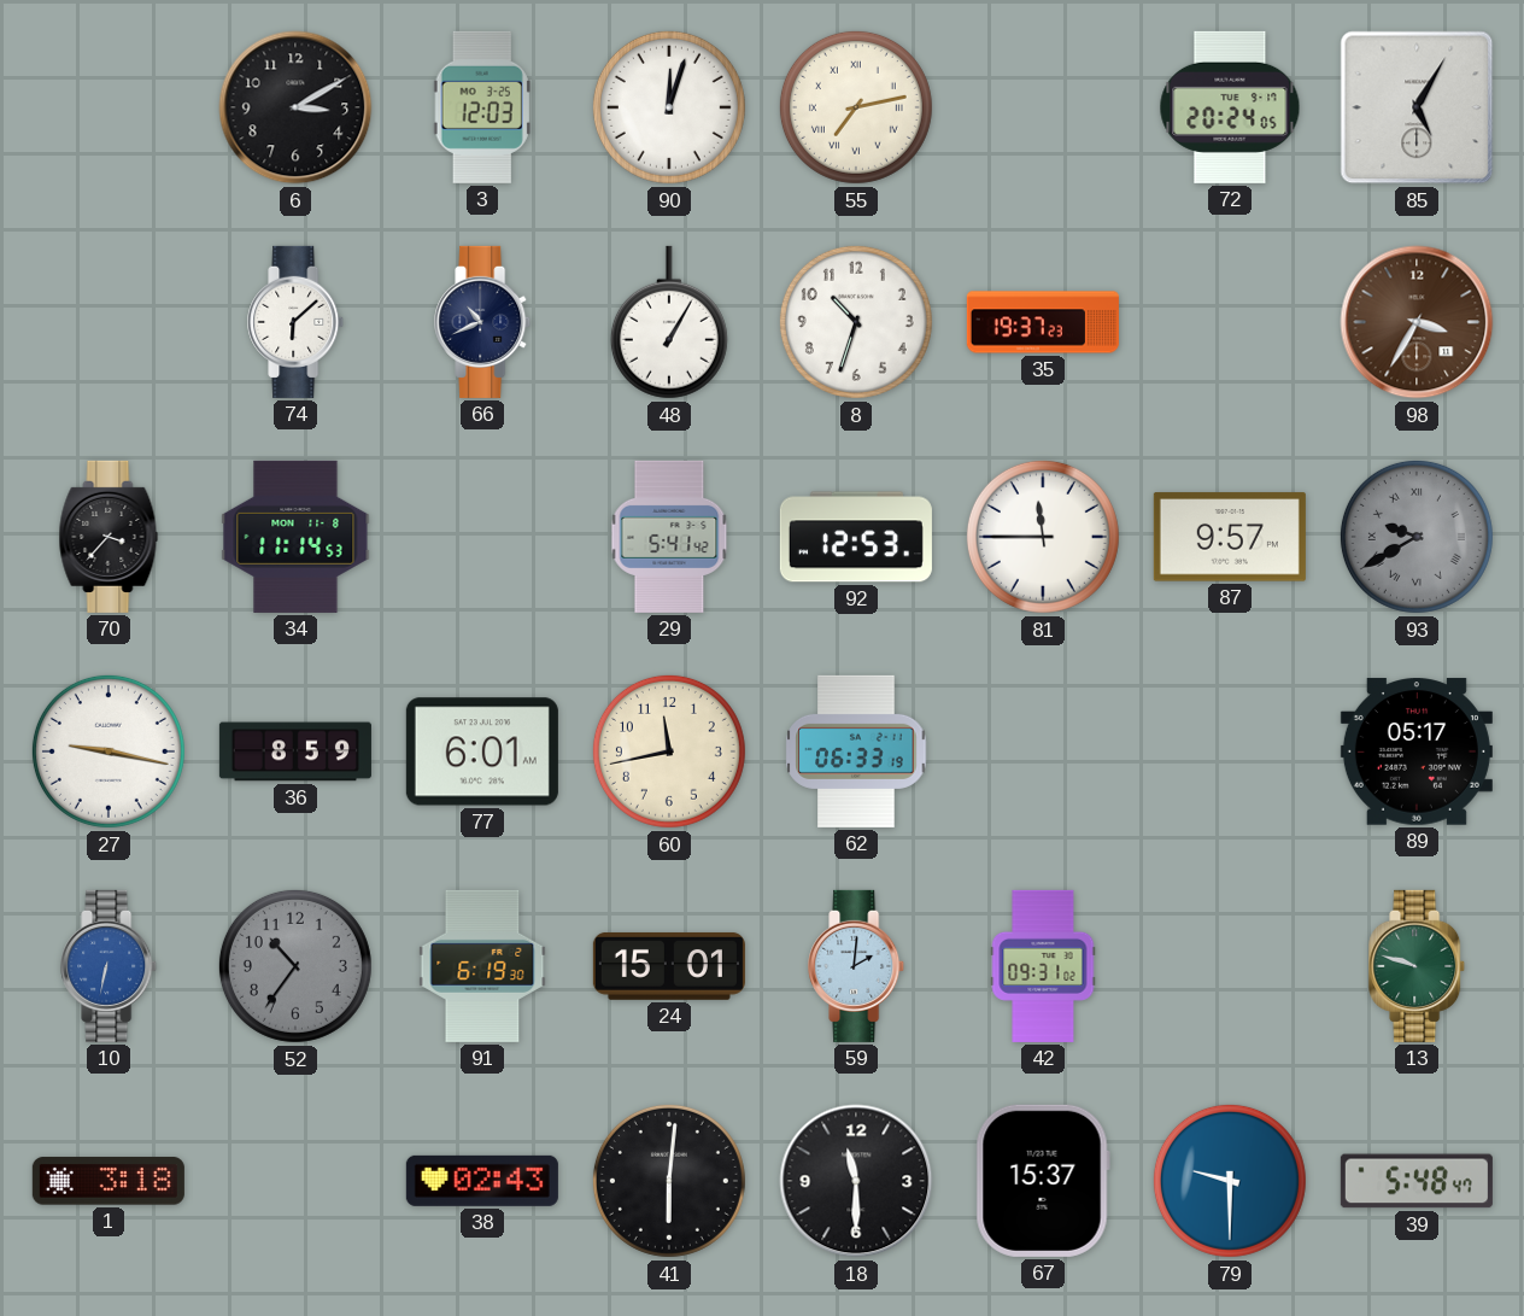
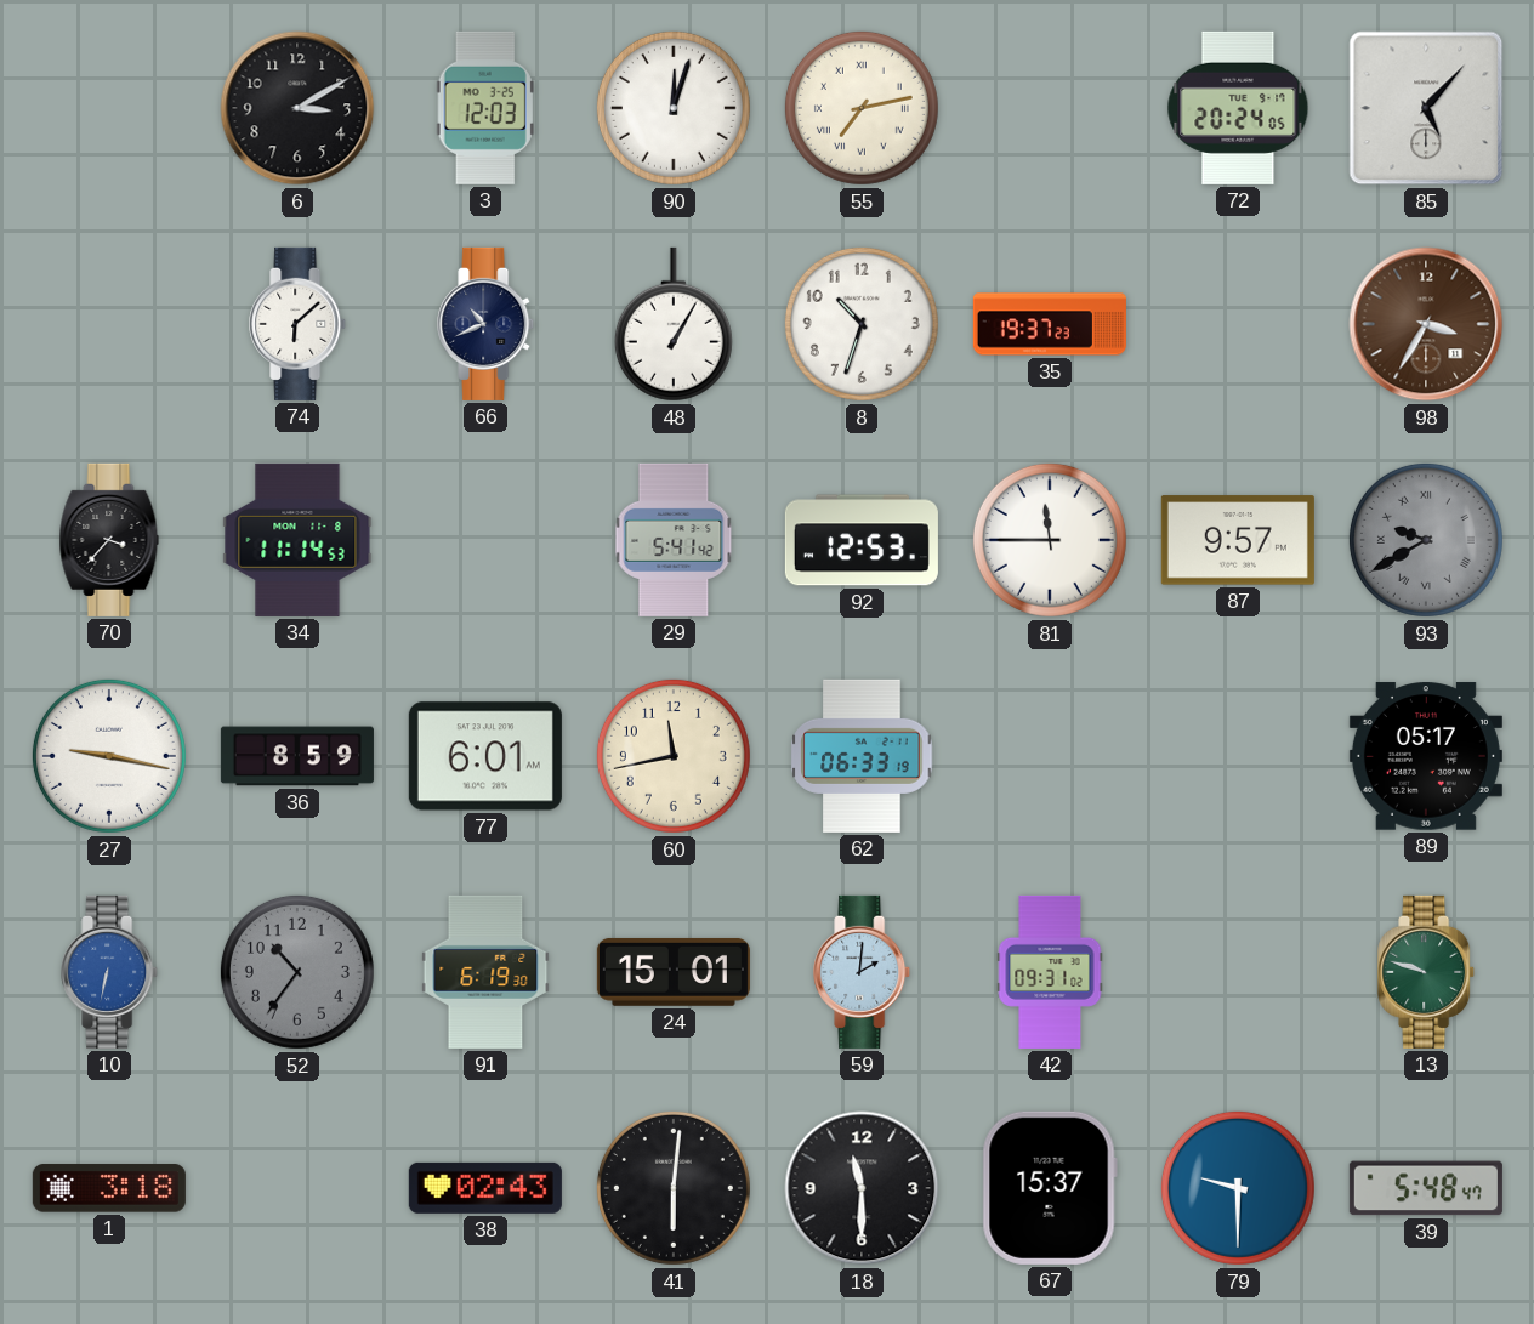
85: 5:05 -> 5:07 (1426, 108)
